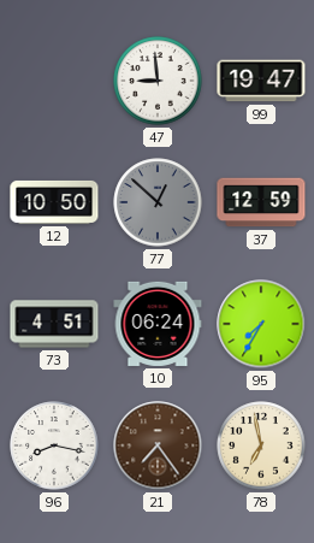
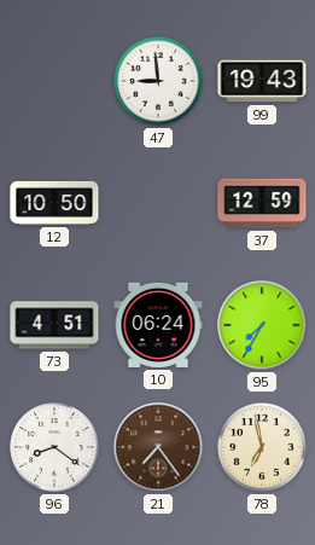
99: 19:47 -> 19:43 (262, 81)
77: 12:52 -> none (158, 202)
96: 8:17 -> 8:21 (54, 447)
